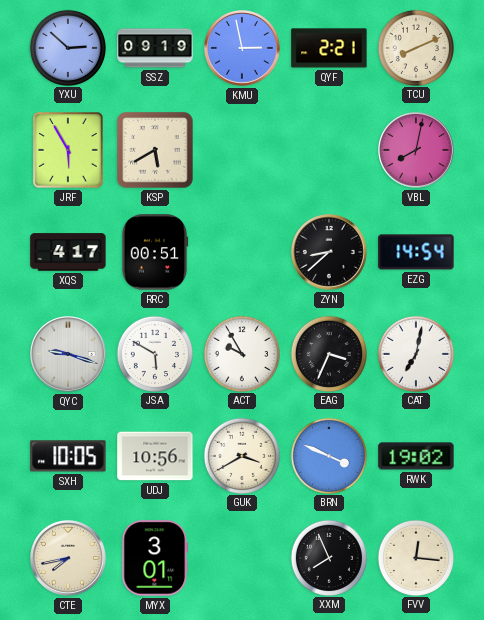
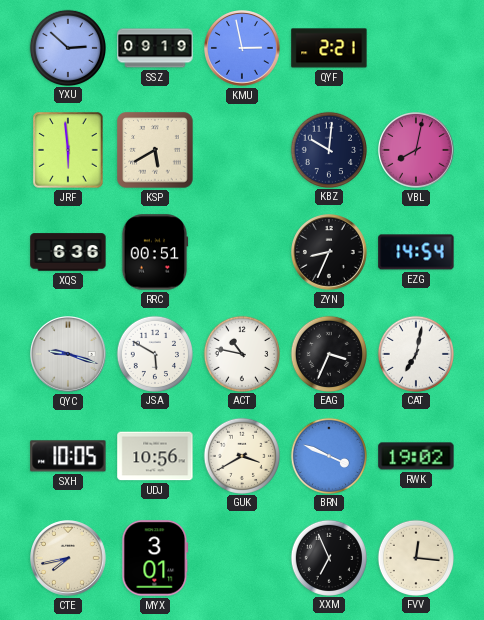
TCU: 8:11 -> none (415, 47)
JRF: 5:55 -> 5:59 (68, 150)
KBZ: none -> 10:01 (328, 149)
XQS: 4:17 -> 6:36 (68, 252)
ZYN: 8:38 -> 8:34 (330, 253)
ACT: 9:55 -> 10:47 (241, 353)
XXM: 7:56 -> 6:56 (328, 557)
